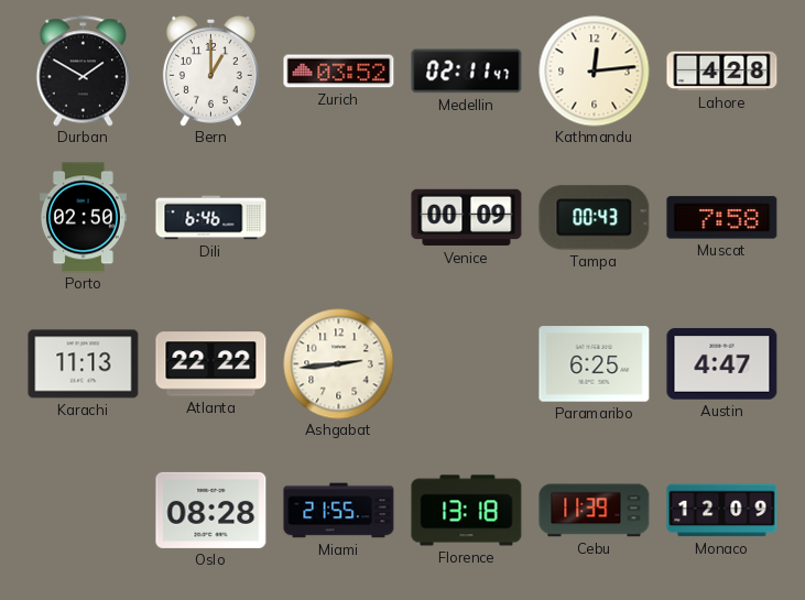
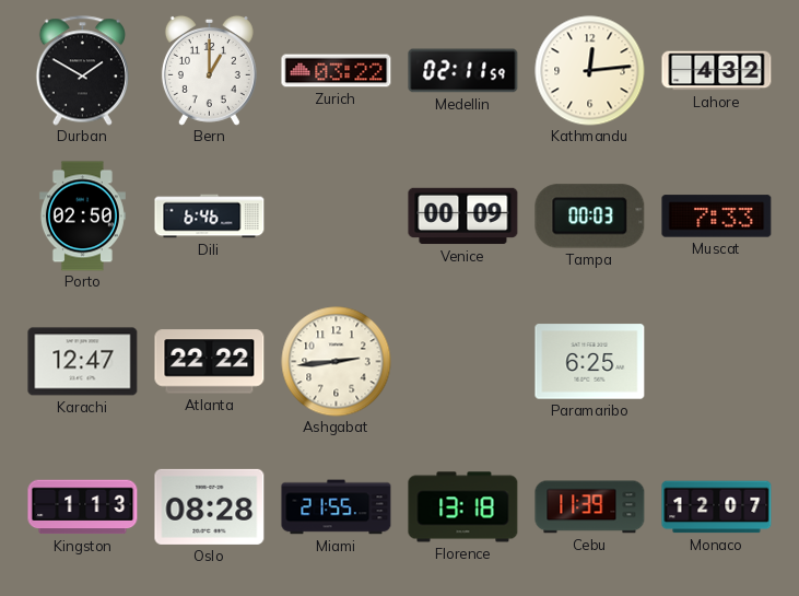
Zurich: 03:52 -> 03:22 (337, 71)
Medellin: 02:11:47 -> 02:11:59 (463, 71)
Lahore: 4:28 -> 4:32 (717, 71)
Tampa: 00:43 -> 00:03 (590, 217)
Muscat: 7:58 -> 7:33 (717, 217)
Karachi: 11:13 -> 12:47 (83, 362)
Austin: 4:47 -> none (722, 364)
Kingston: none -> 1:13 (83, 507)
Monaco: 12:09 -> 12:07 (717, 507)
